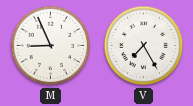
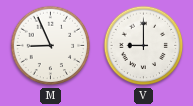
V: 7:25 -> 9:00 (144, 46)
